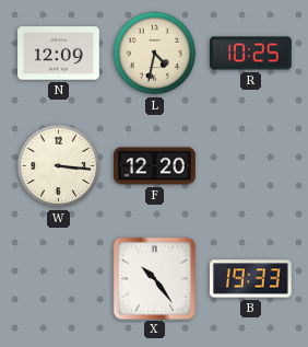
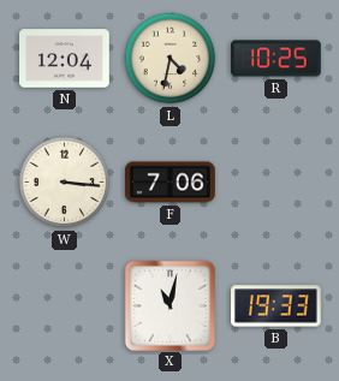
N: 12:09 -> 12:04 (65, 59)
F: 12:20 -> 7:06 (171, 183)
X: 10:24 -> 11:02 (169, 305)
